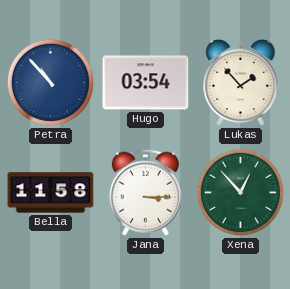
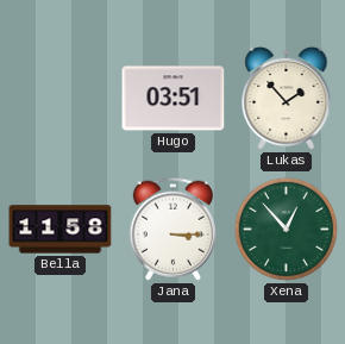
Petra: 10:53 -> none (50, 82)
Hugo: 03:54 -> 03:51 (174, 99)
